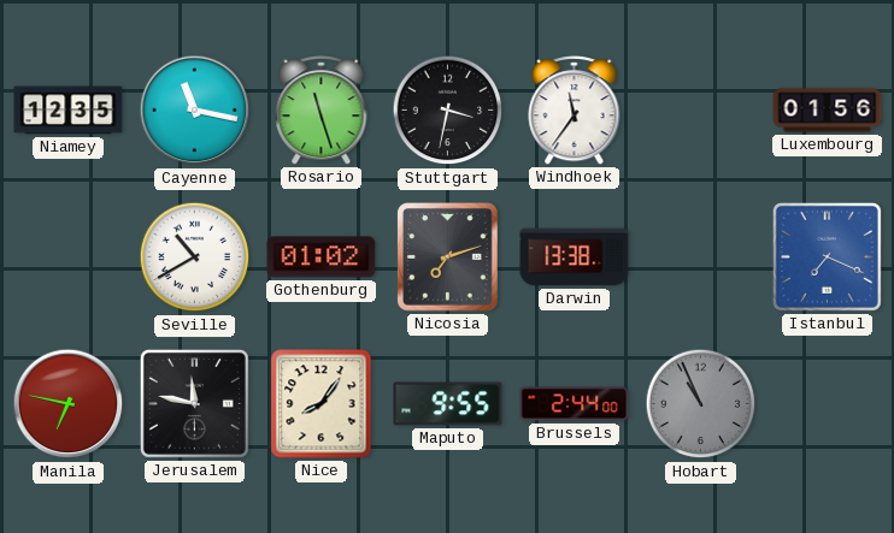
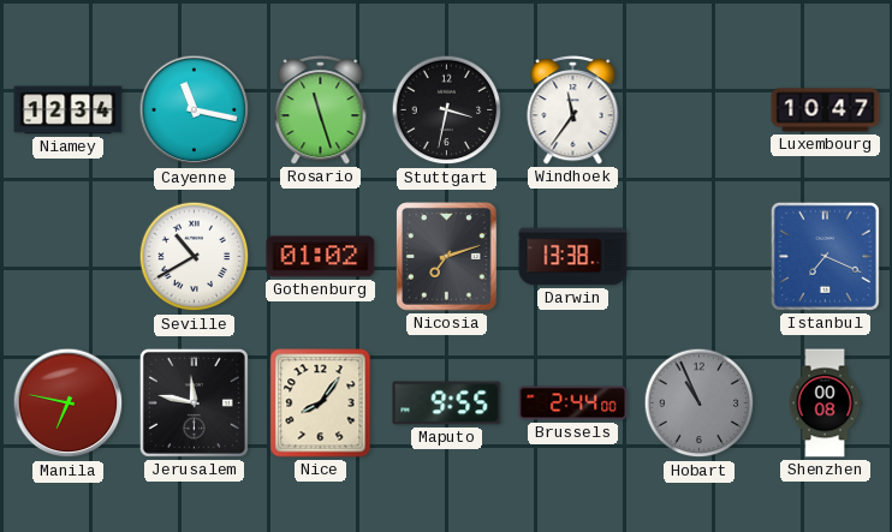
Niamey: 12:35 -> 12:34 (69, 110)
Luxembourg: 01:56 -> 10:47 (826, 110)
Shenzhen: none -> 00:08 (825, 404)
